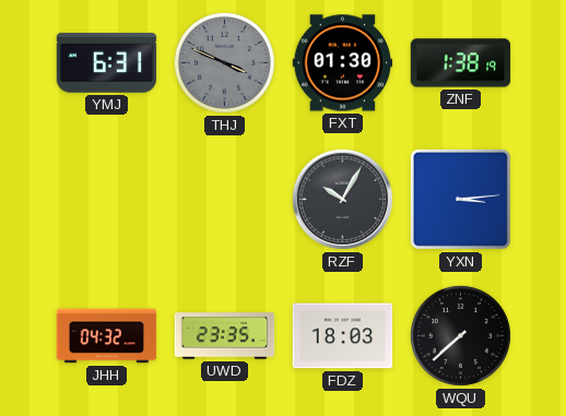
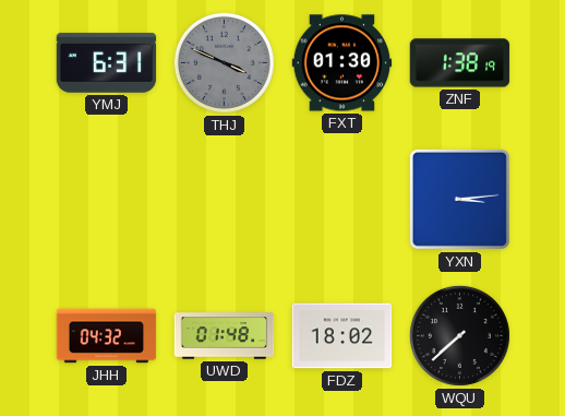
RZF: 10:05 -> none (342, 199)
UWD: 23:35 -> 01:48 (225, 336)
FDZ: 18:03 -> 18:02 (342, 336)
